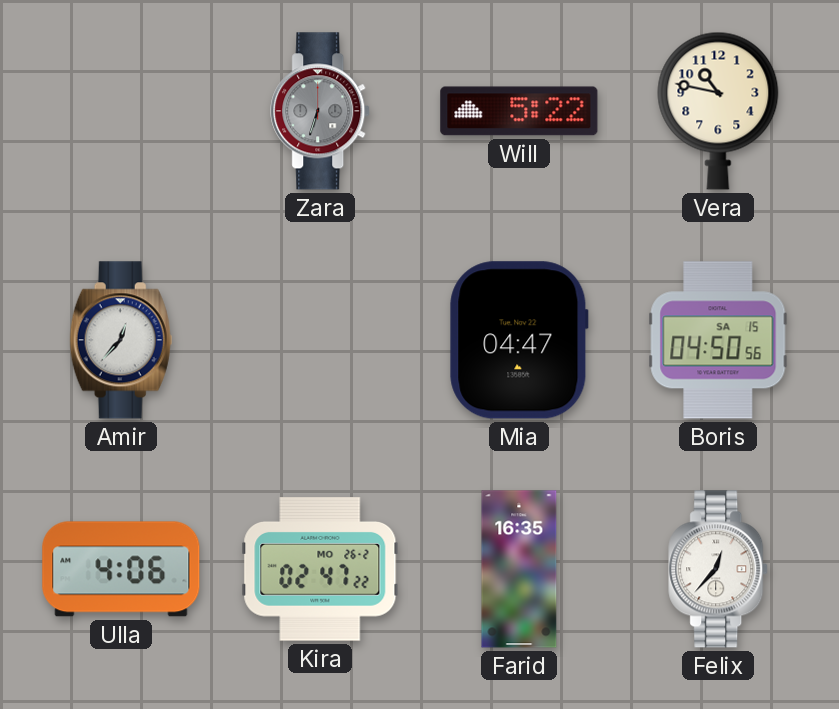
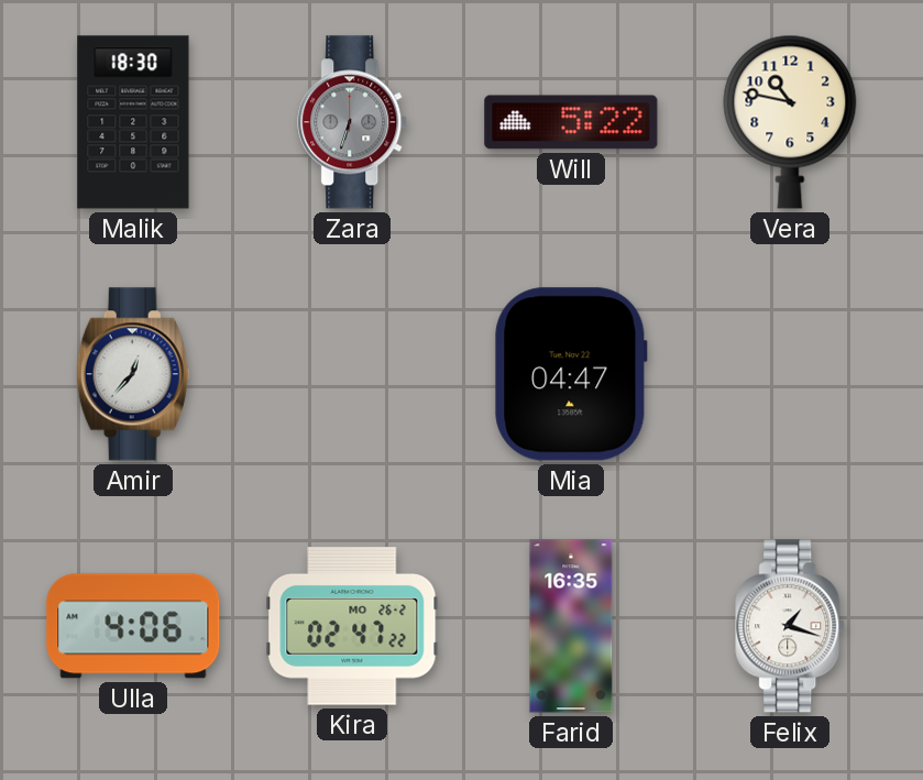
Malik: none -> 18:30 (133, 122)
Boris: 04:50 -> none (718, 340)
Felix: 12:37 -> 1:18 (791, 626)
